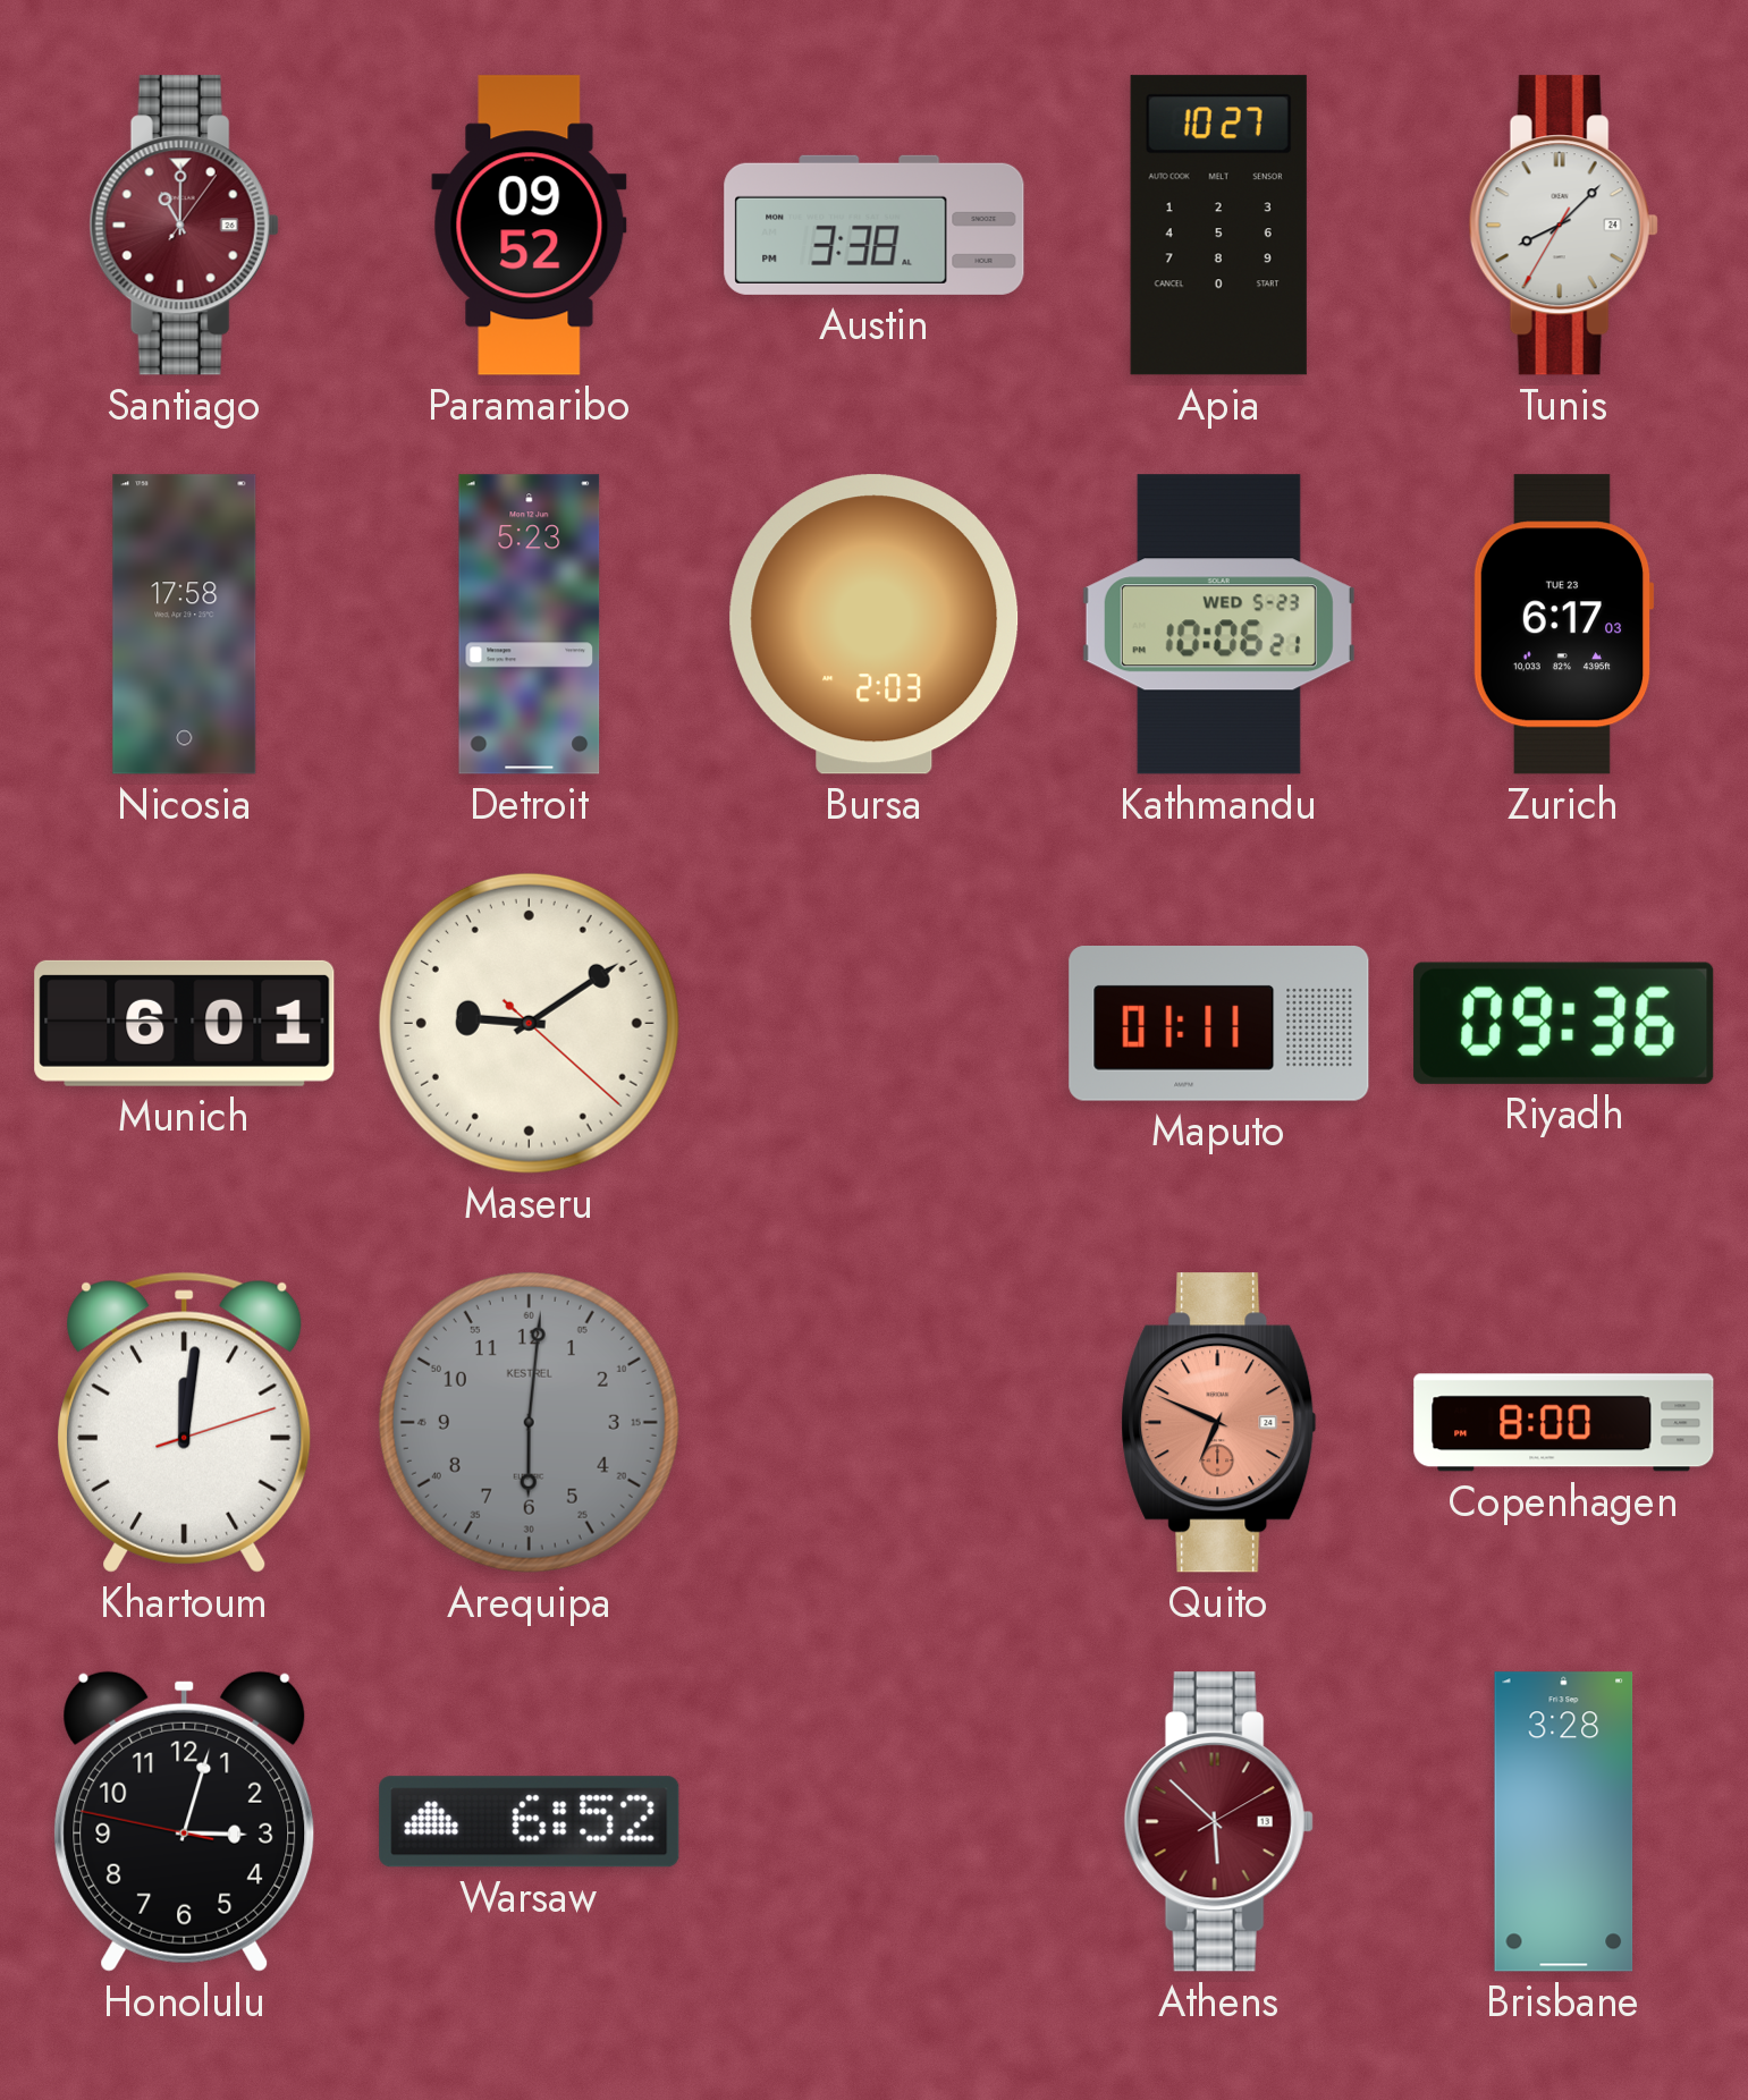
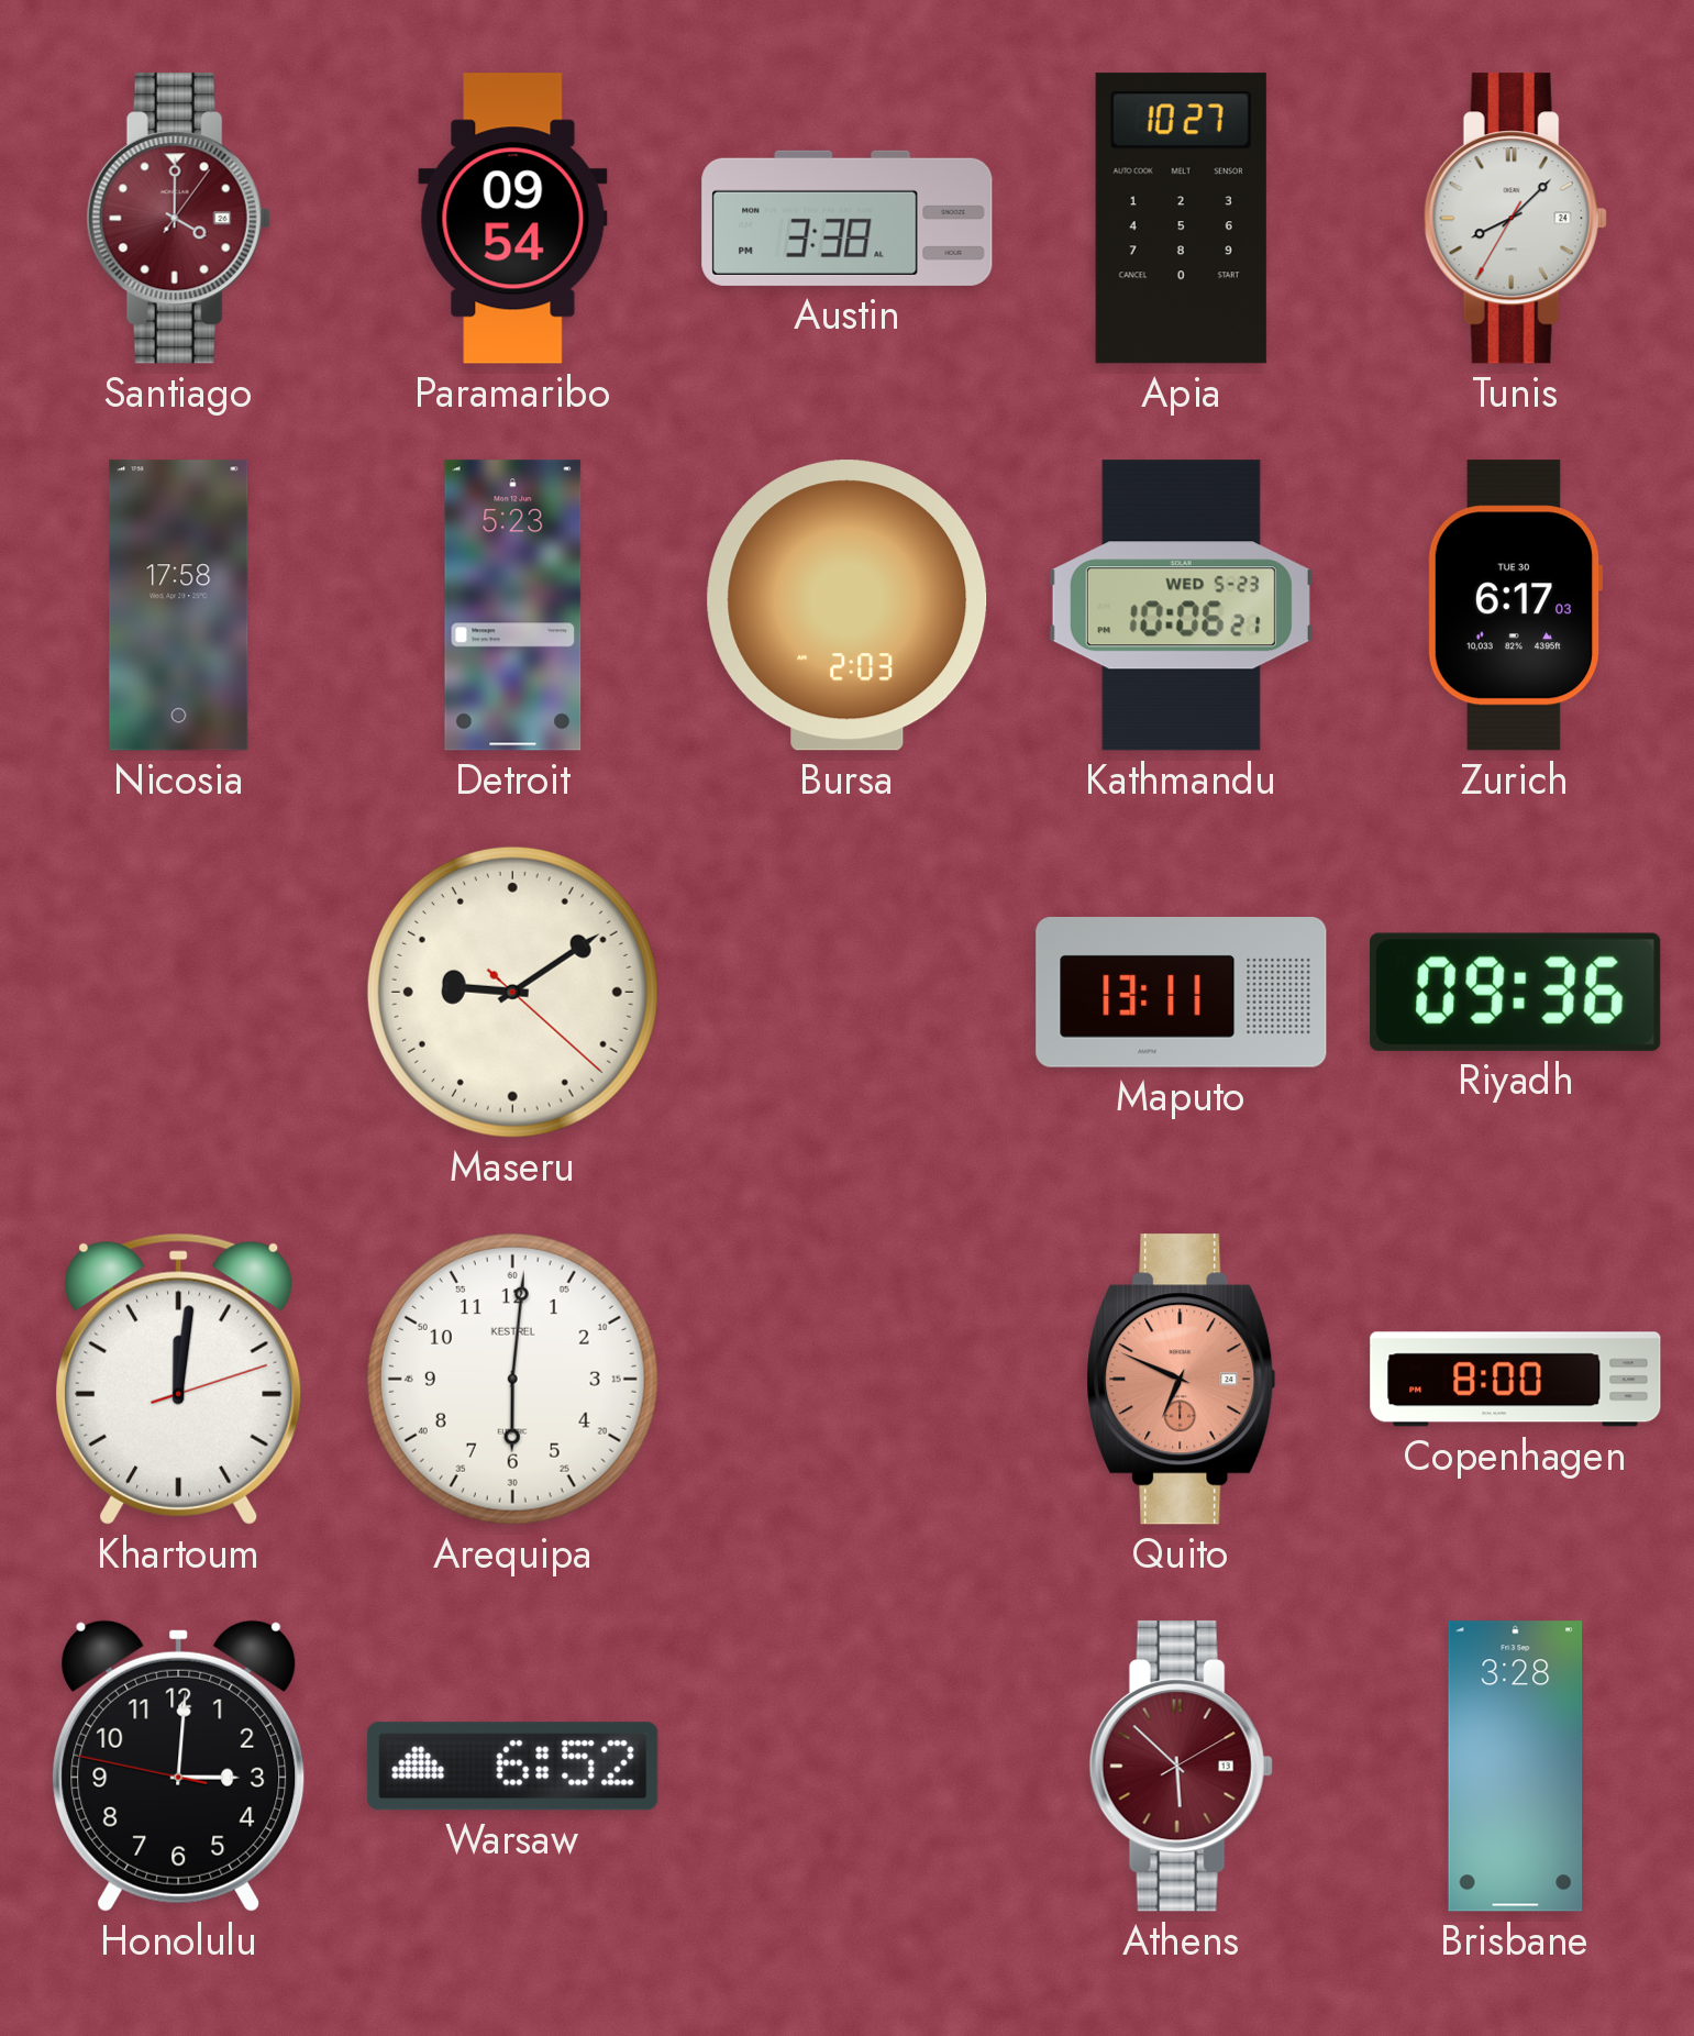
Santiago: 11:00 -> 4:00 (178, 219)
Paramaribo: 09:52 -> 09:54 (513, 219)
Zurich date: TUE 23 -> TUE 30 (1515, 606)
Munich: 6:01 -> none (185, 1023)
Maputo: 01:11 -> 13:11 (1182, 993)
Arequipa dial: grey -> white (512, 1379)
Honolulu: 3:02 -> 3:00 (179, 1766)
